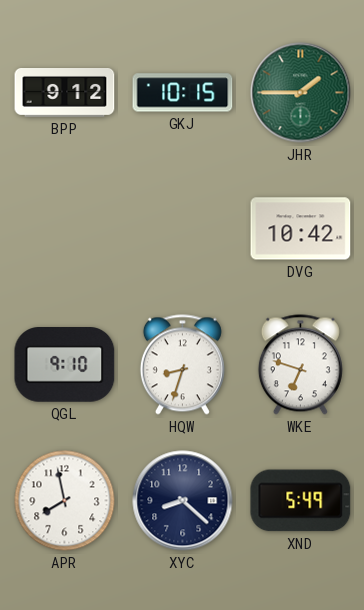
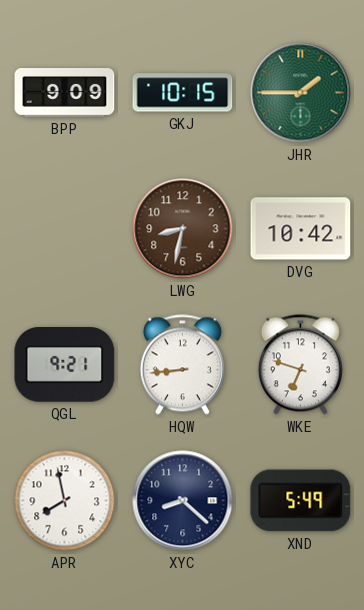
BPP: 9:12 -> 9:09 (65, 93)
LWG: none -> 8:32 (183, 229)
QGL: 9:10 -> 9:21 (65, 365)
HQW: 8:33 -> 8:44 (182, 365)
